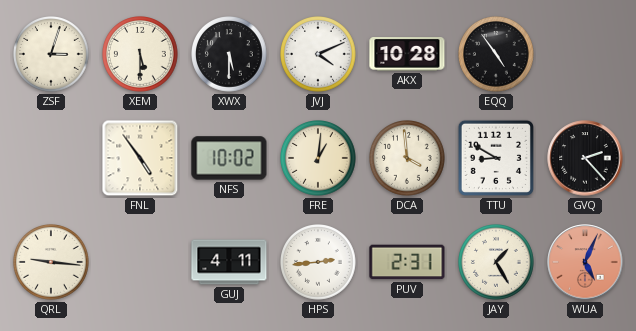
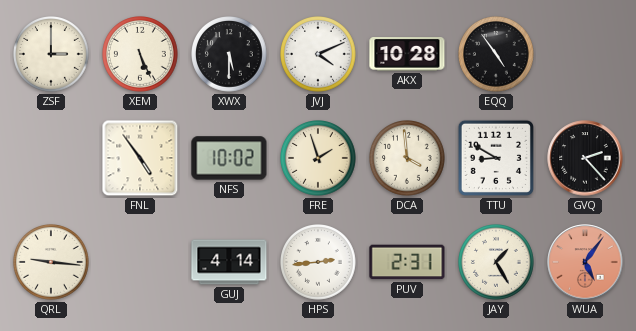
ZSF: 3:03 -> 3:00 (52, 55)
XEM: 5:30 -> 5:26 (141, 55)
FRE: 1:01 -> 1:57 (319, 159)
GUJ: 4:11 -> 4:14 (229, 262)
WUA: 5:04 -> 5:06 (585, 262)
